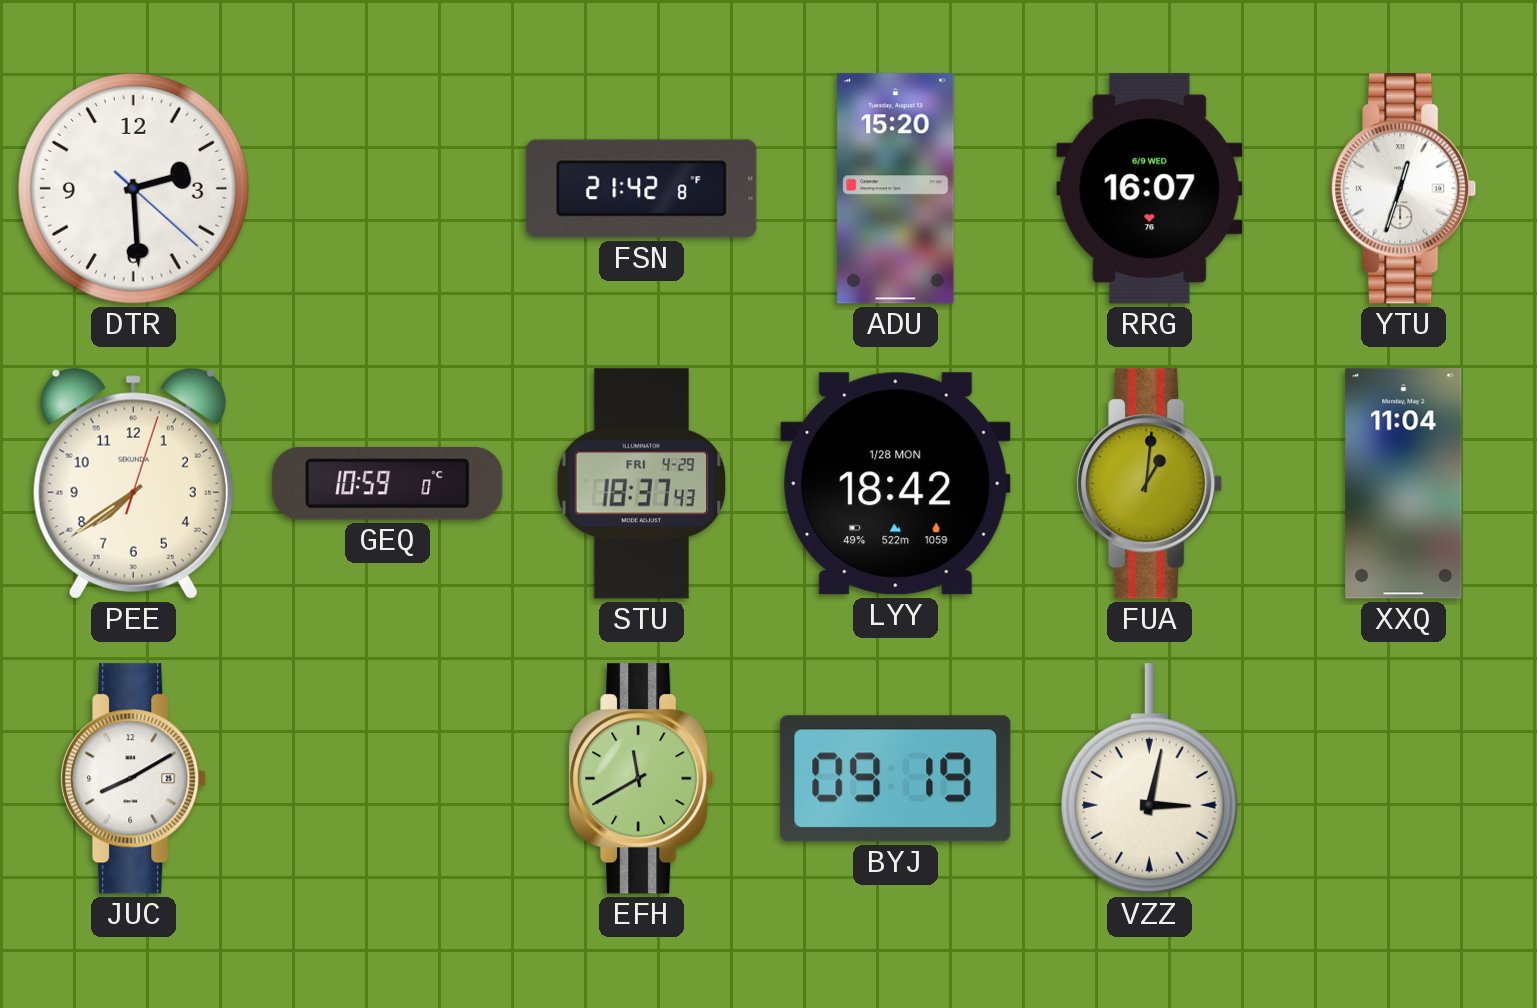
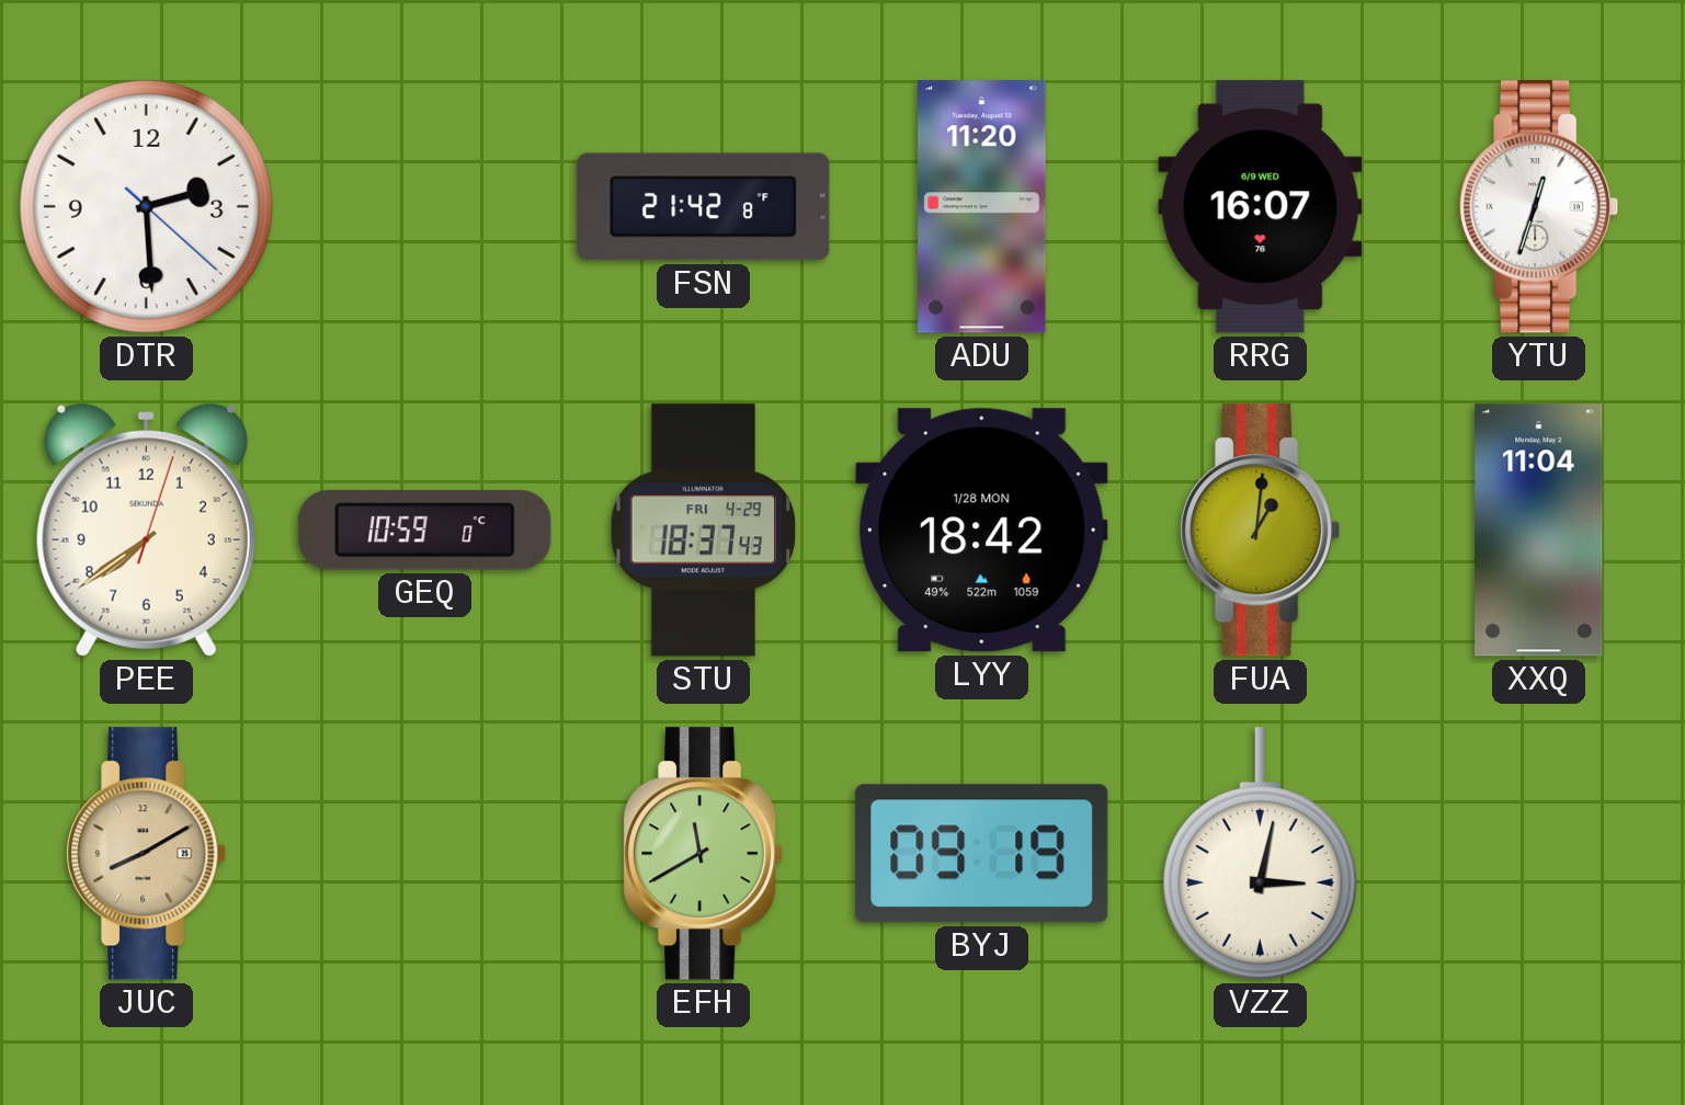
ADU: 15:20 -> 11:20 (982, 207)
JUC dial: white -> champagne (147, 854)
